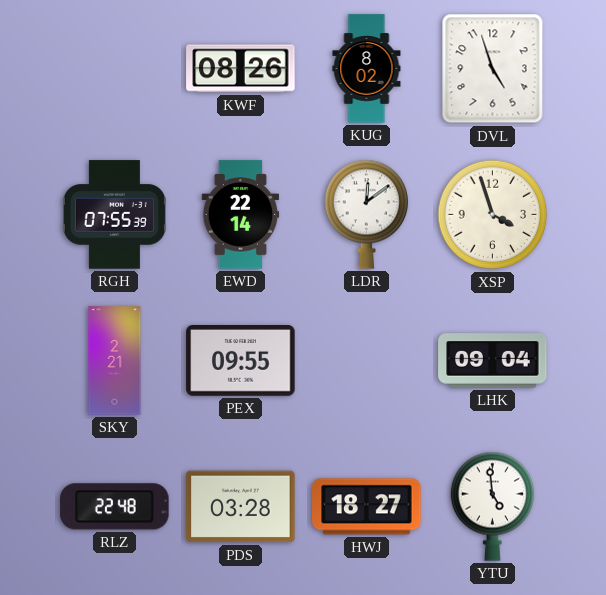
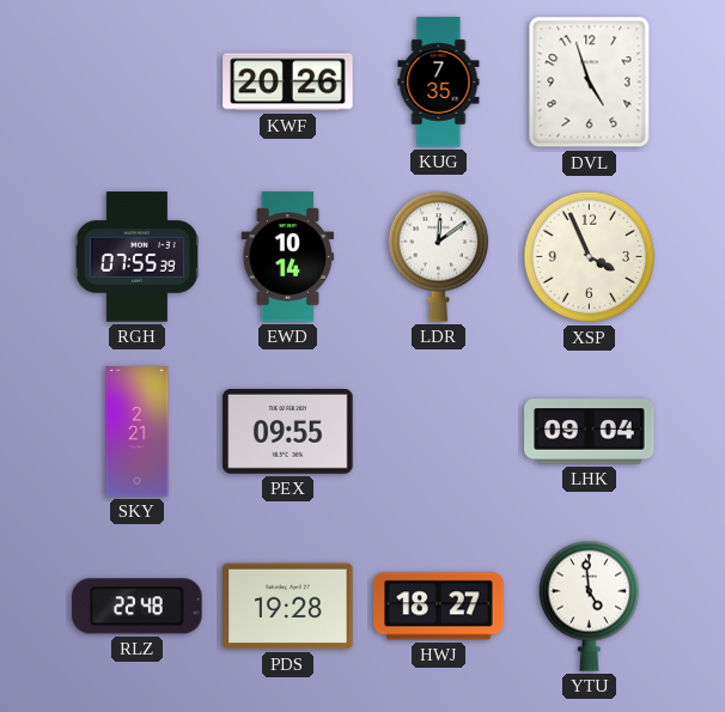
KWF: 08:26 -> 20:26 (288, 83)
KUG: 8:02 -> 7:35 (439, 83)
EWD: 22:14 -> 10:14 (288, 257)
XSP: 3:57 -> 3:56 (590, 257)
PDS: 03:28 -> 19:28 (288, 607)
